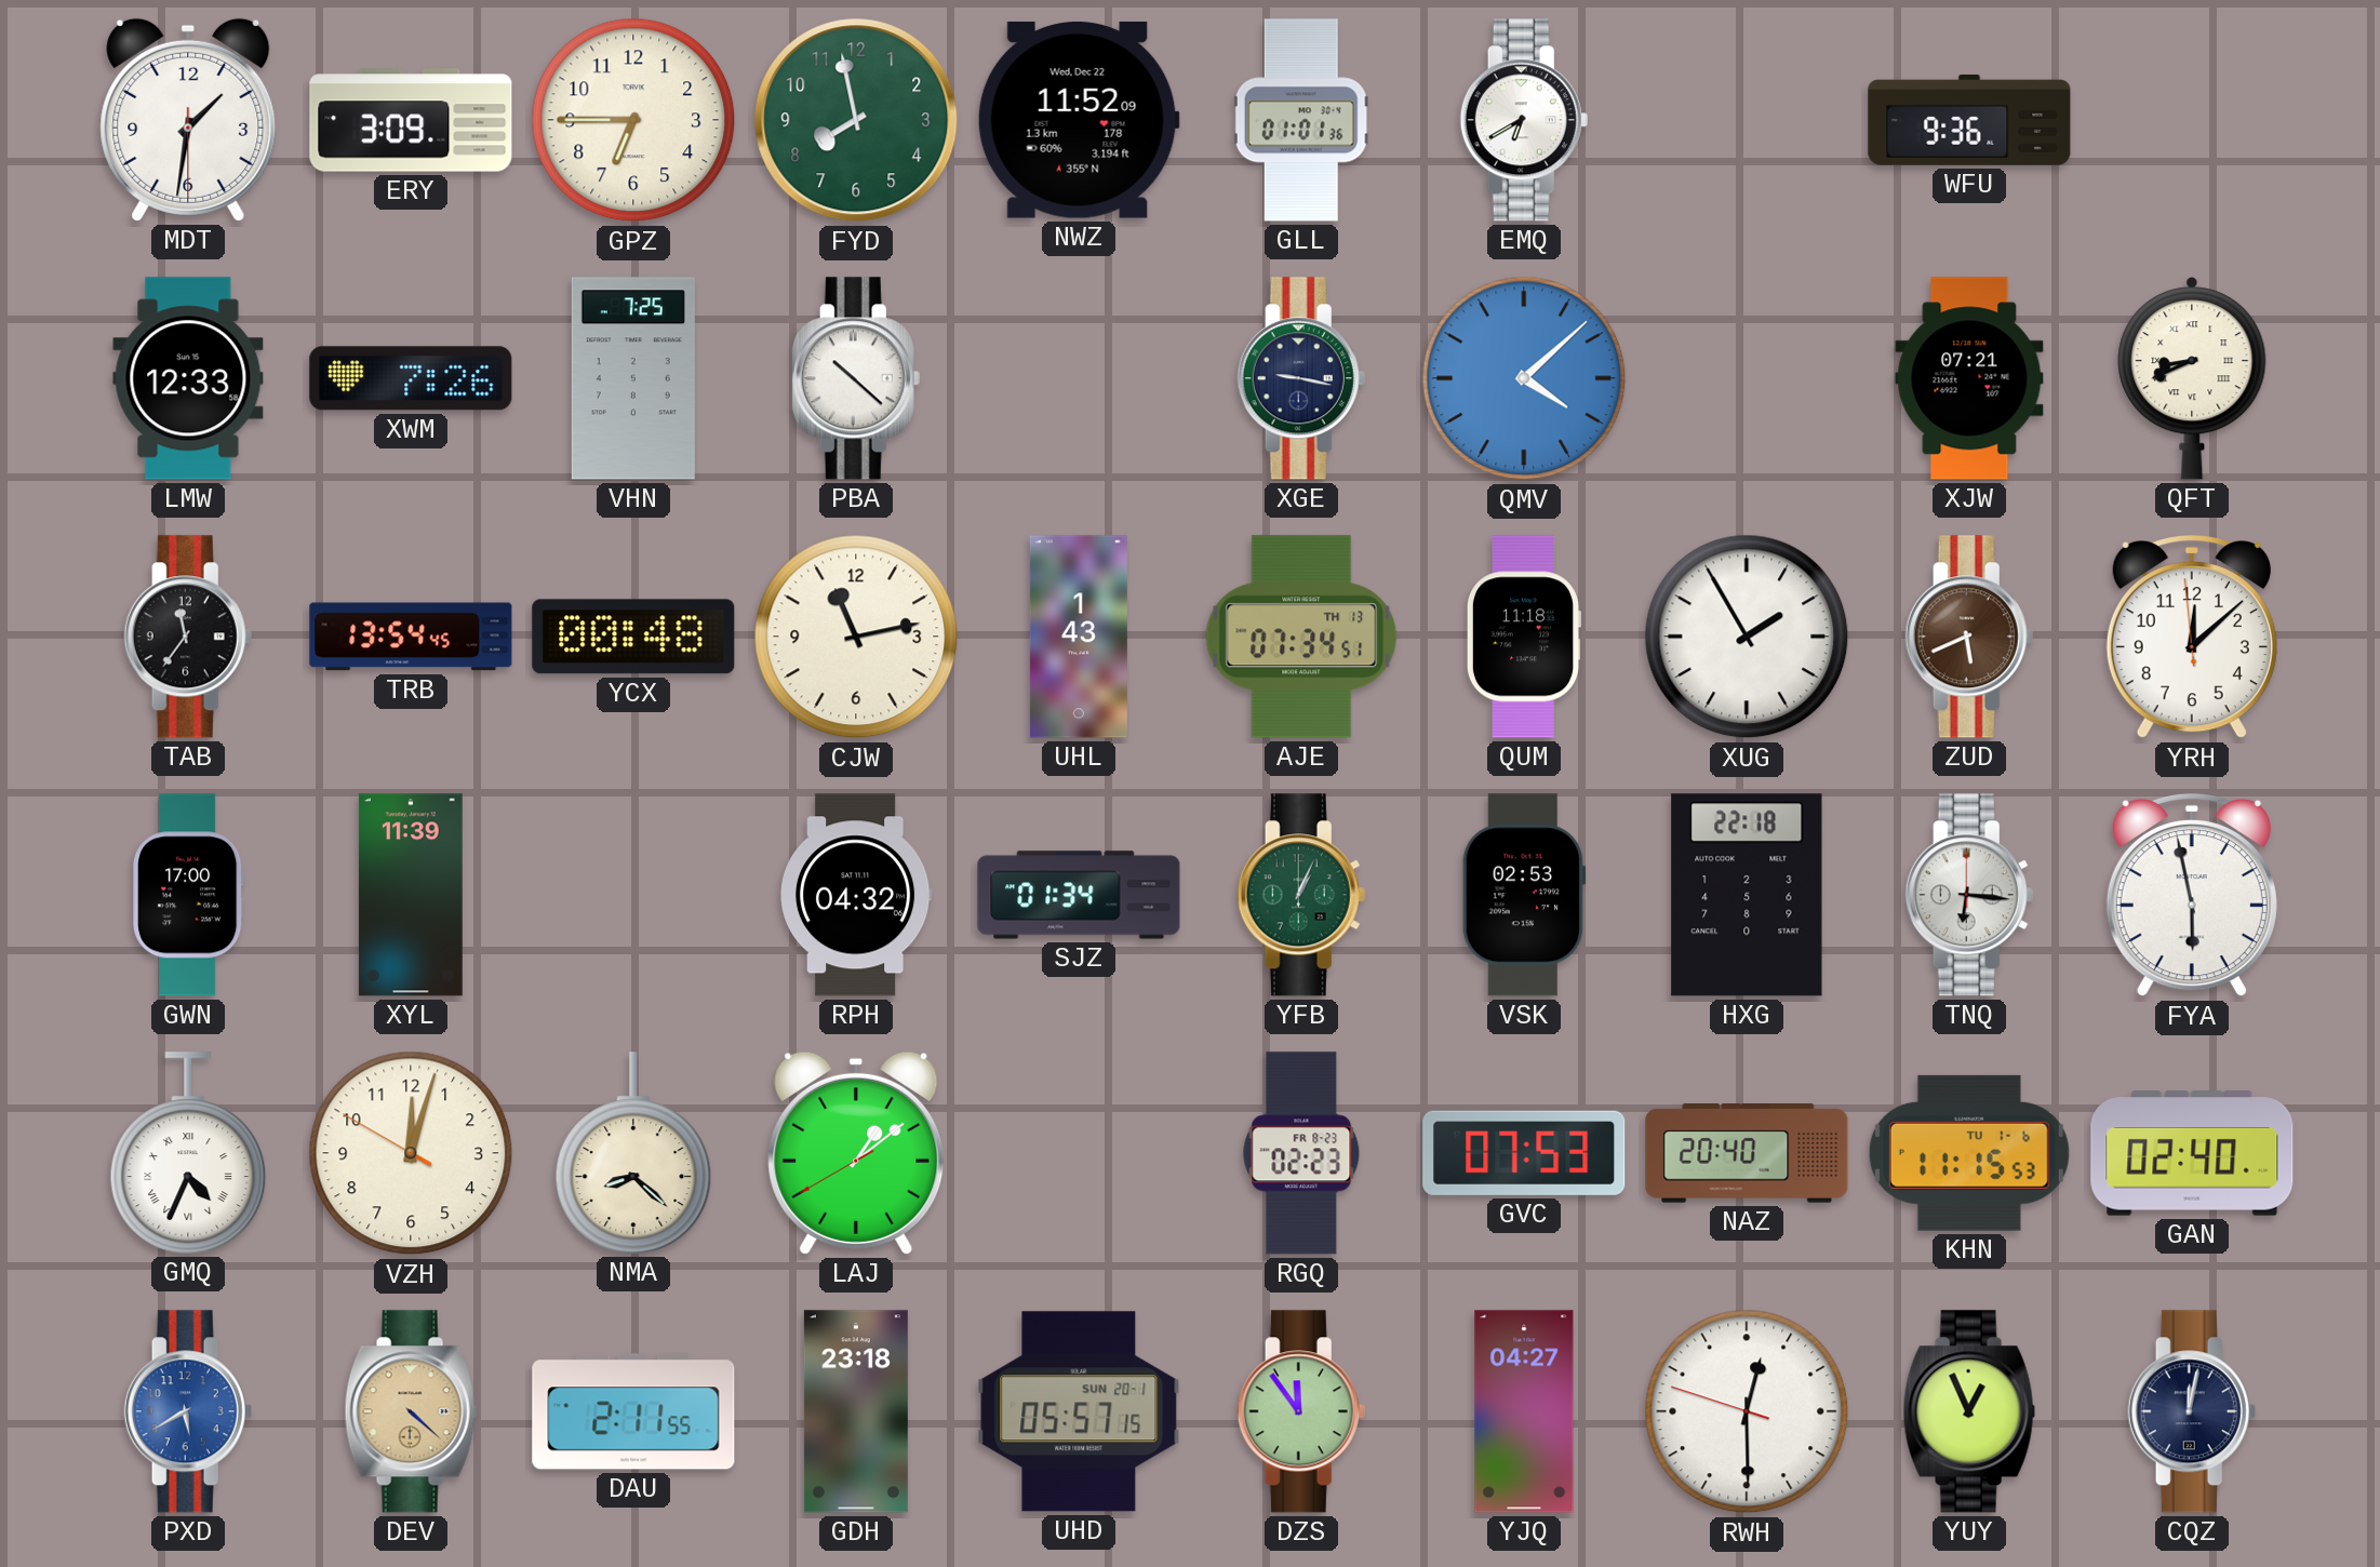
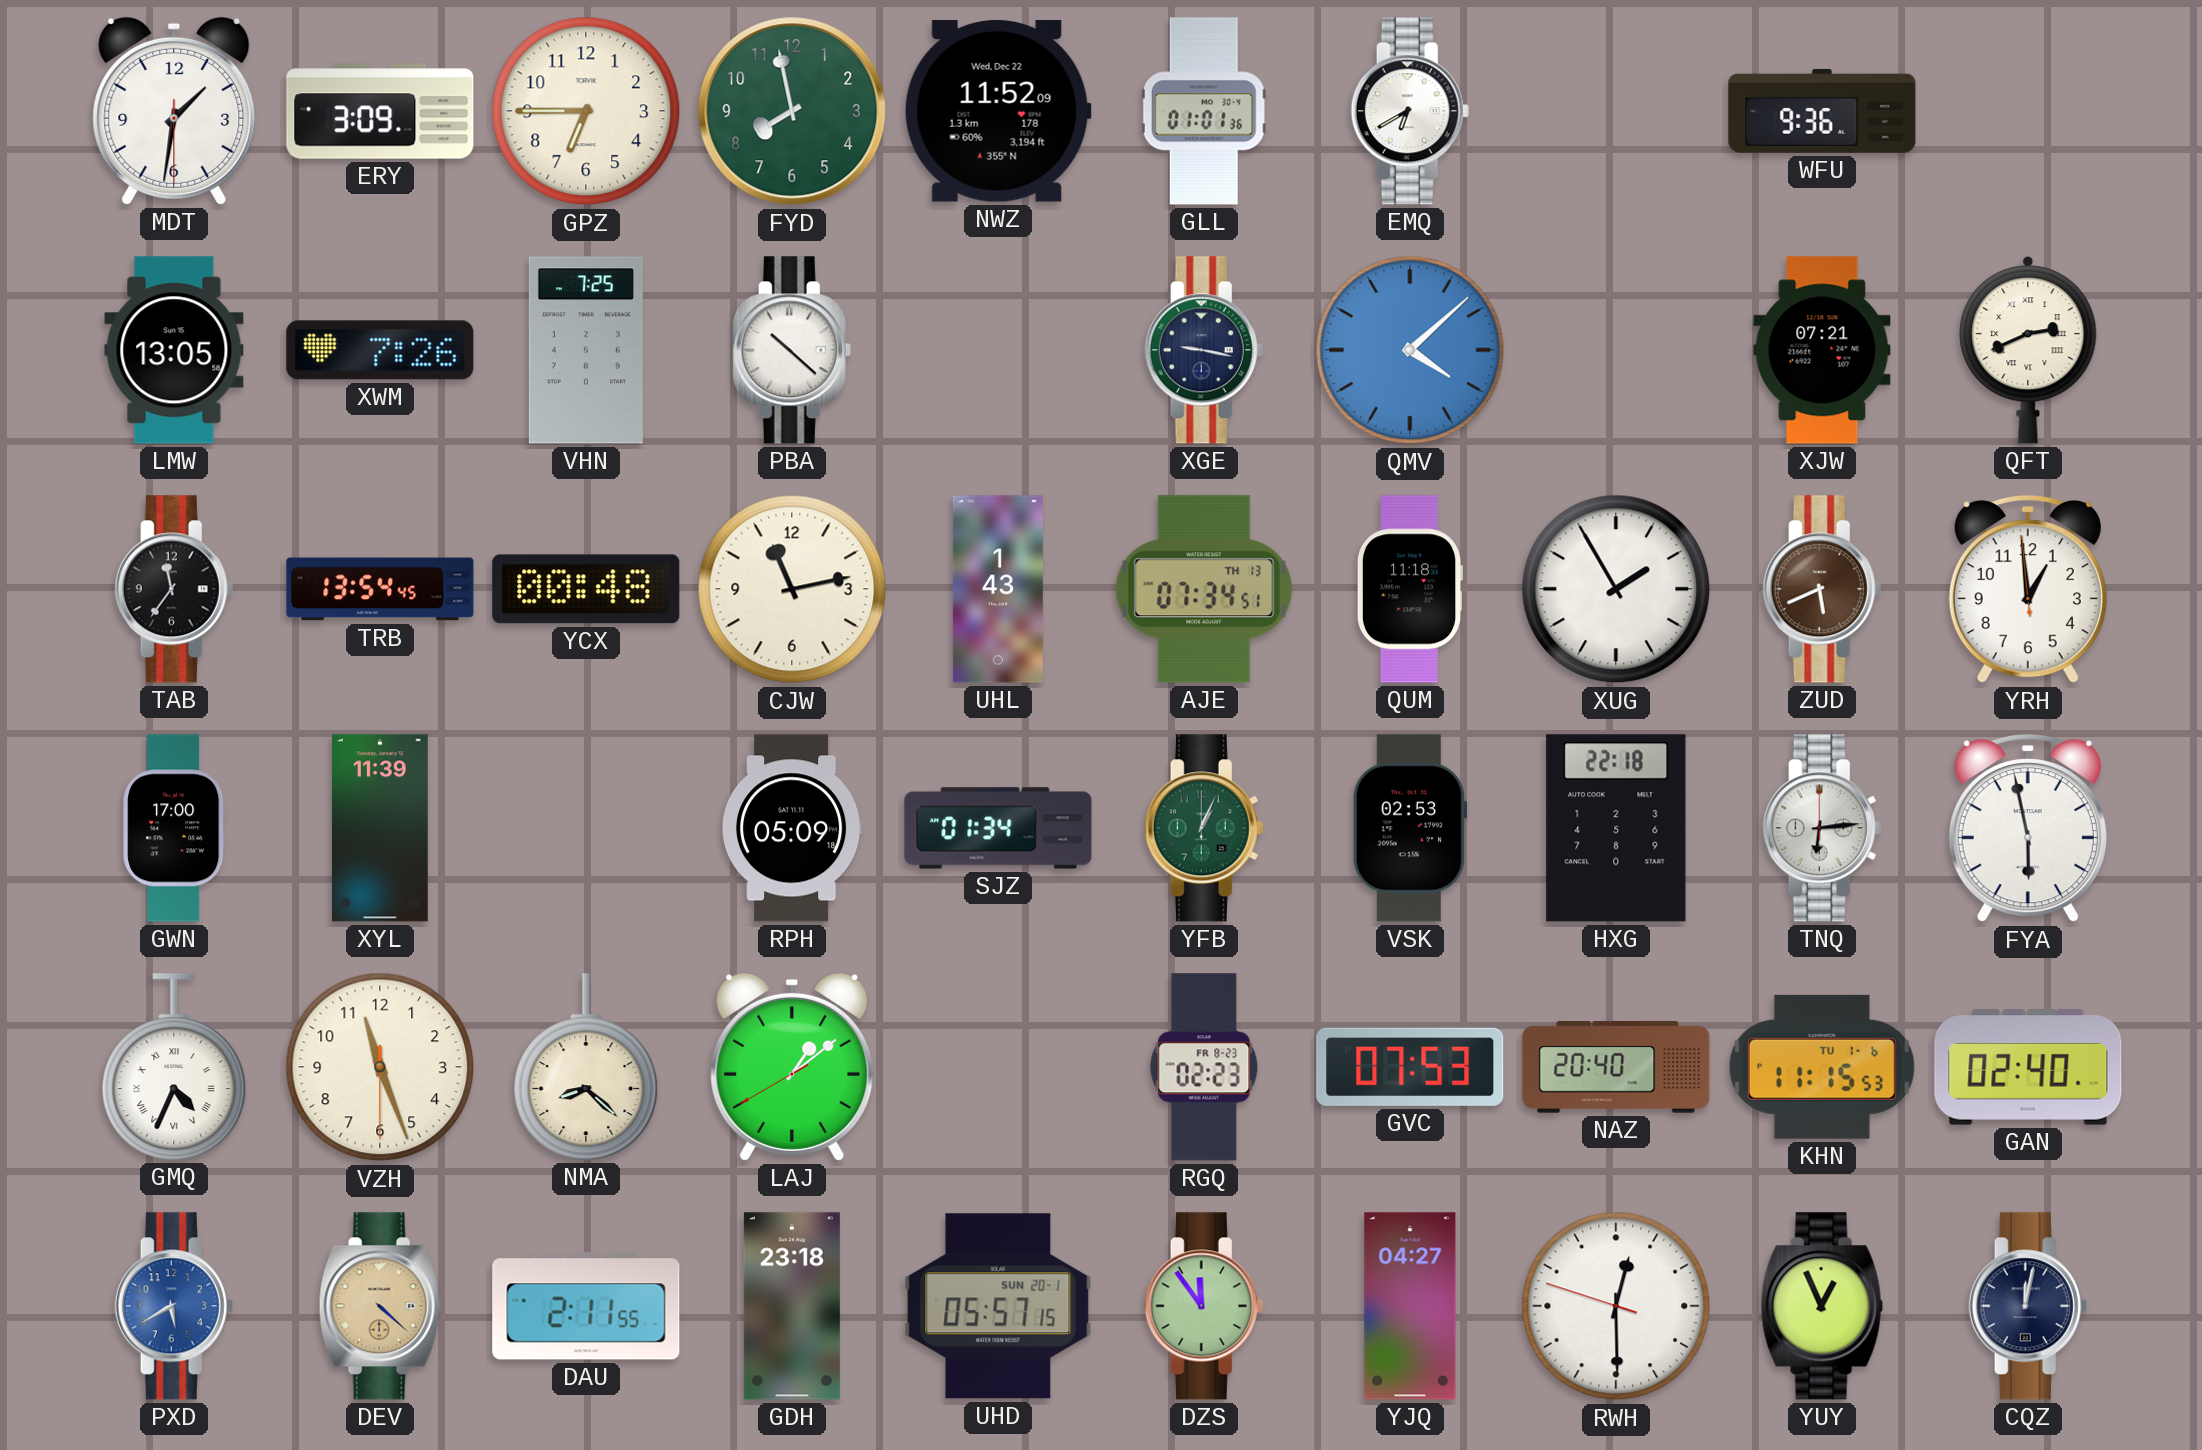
LMW: 12:33 -> 13:05 (174, 350)
QFT: 8:41 -> 2:41 (2028, 350)
YRH: 12:07 -> 12:58 (2028, 590)
RPH: 04:32 -> 05:09 (793, 828)
TNQ: 6:16 -> 6:14 (1822, 828)
VZH: 12:02 -> 11:26 (380, 1067)
